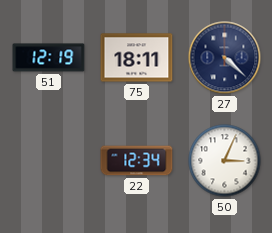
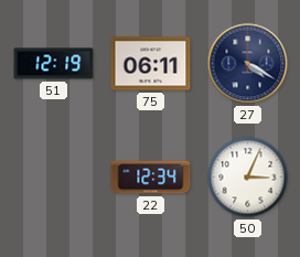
75: 18:11 -> 06:11 (151, 64)
27: 4:22 -> 4:20 (248, 64)
